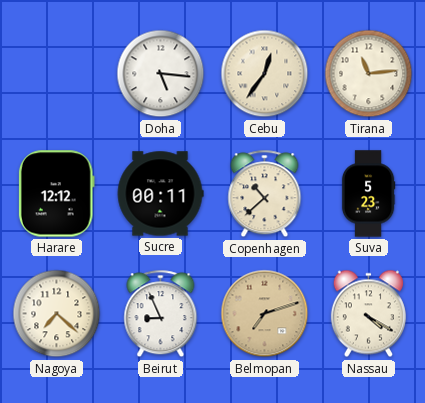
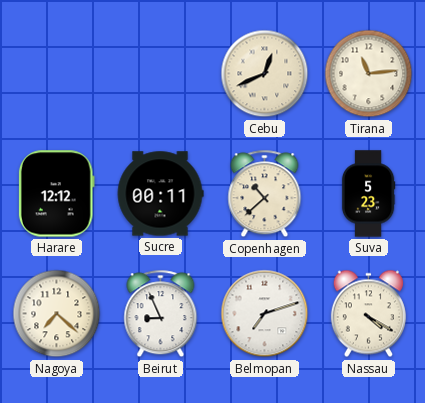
Doha: 5:16 -> none (161, 74)
Cebu: 12:36 -> 12:41 (265, 74)
Belmopan dial: champagne -> white (265, 314)
